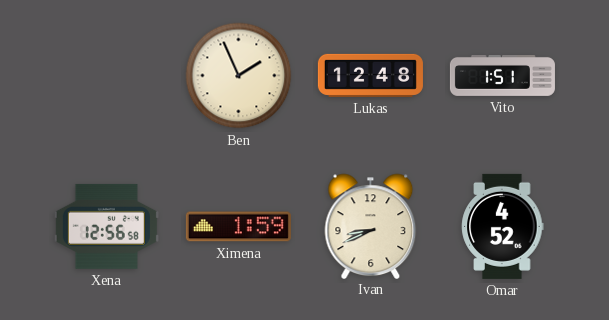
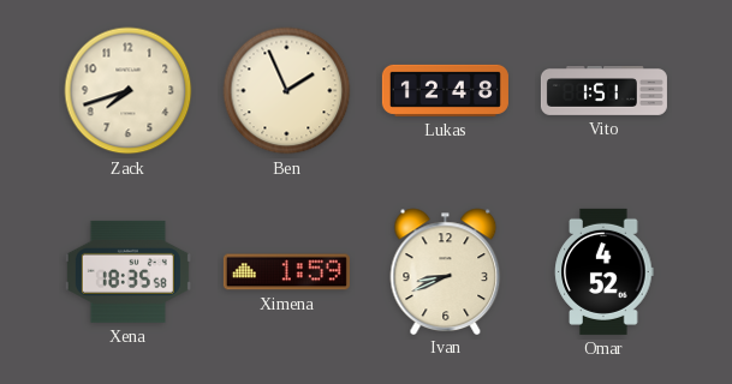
Zack: none -> 7:42 (129, 91)
Xena: 12:56 -> 18:35 (127, 271)
